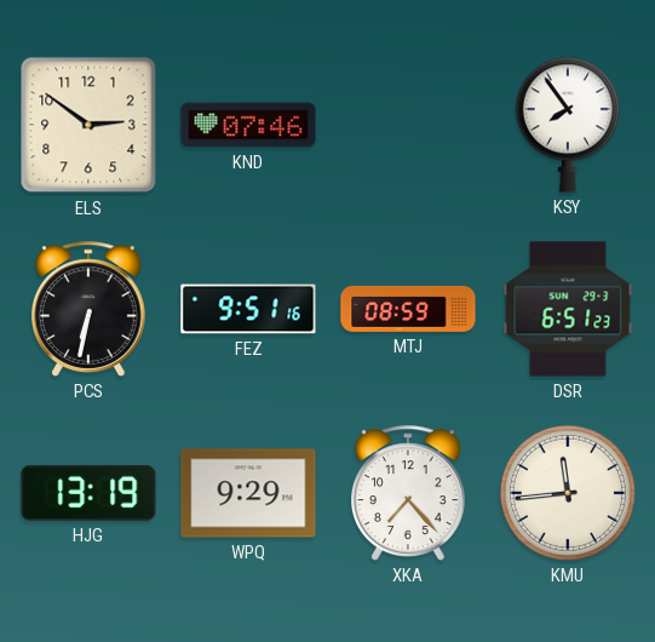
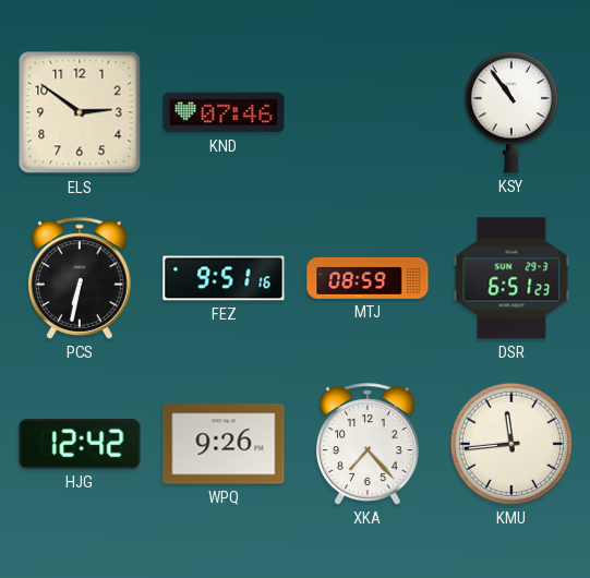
KSY: 7:54 -> 10:54 (511, 112)
HJG: 13:19 -> 12:42 (80, 445)
WPQ: 9:29 -> 9:26 (224, 444)
